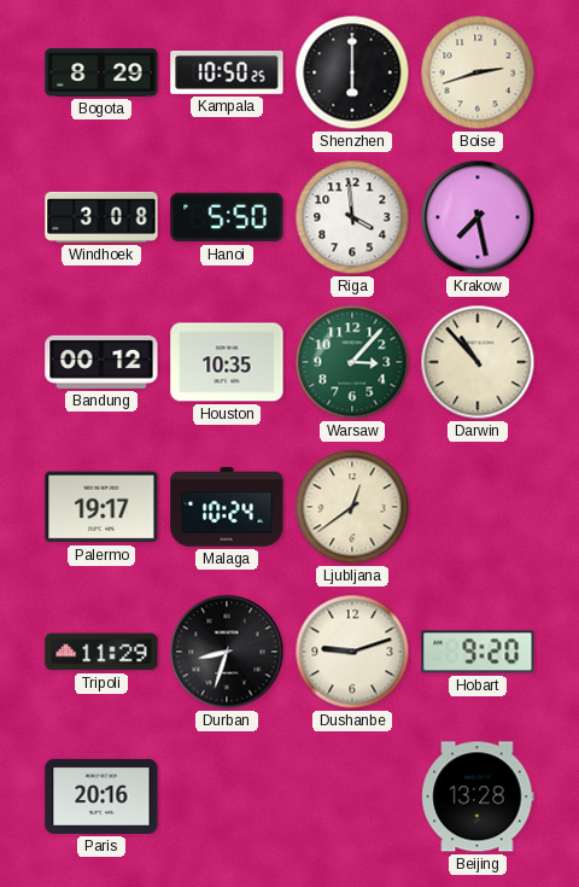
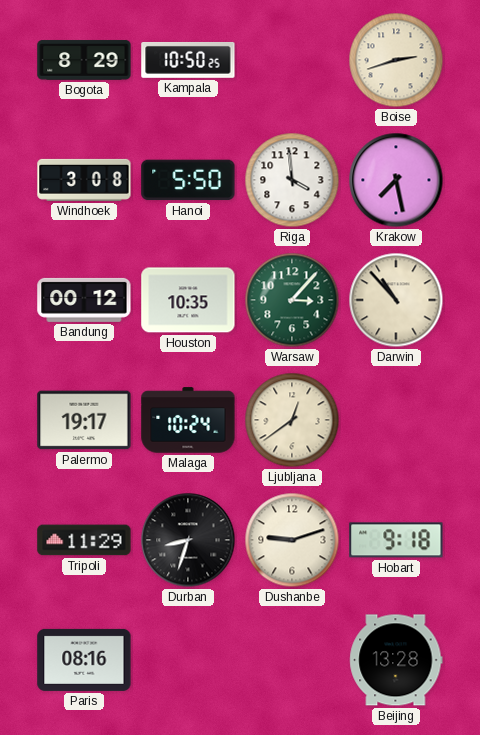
Shenzhen: 6:00 -> none (352, 72)
Hobart: 9:20 -> 9:18 (396, 540)
Paris: 20:16 -> 08:16 (84, 660)
